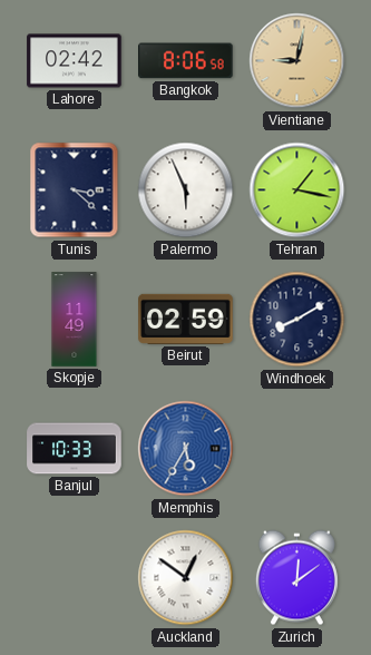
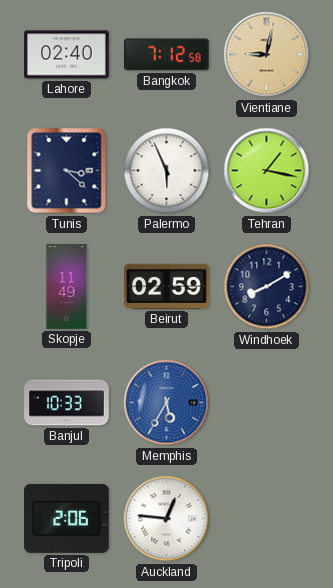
Lahore: 02:42 -> 02:40 (67, 55)
Bangkok: 8:06 -> 7:12 (167, 55)
Tripoli: none -> 2:06 (67, 518)
Auckland: 12:51 -> 12:46 (167, 519)
Zurich: 12:09 -> none (296, 578)
